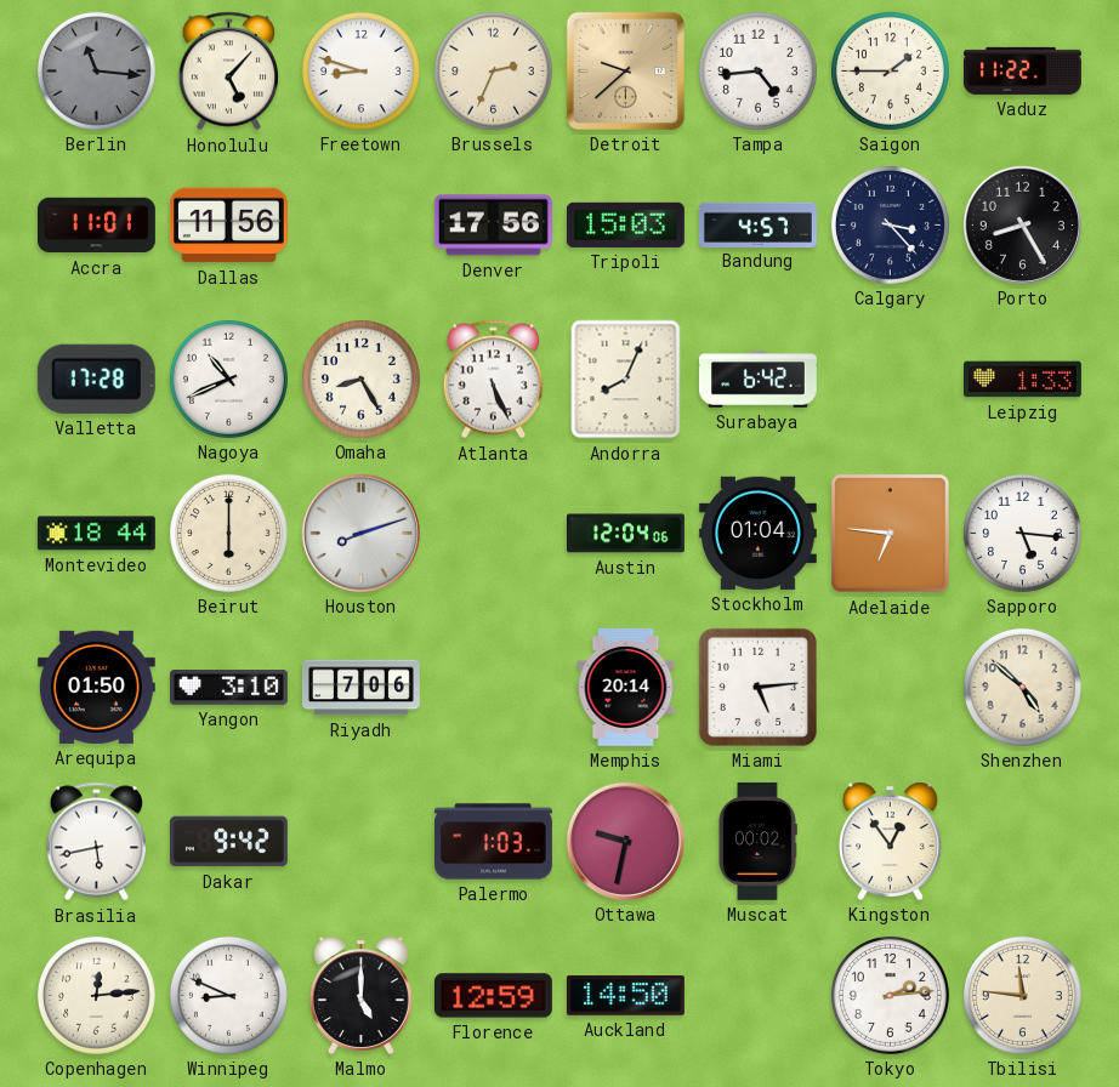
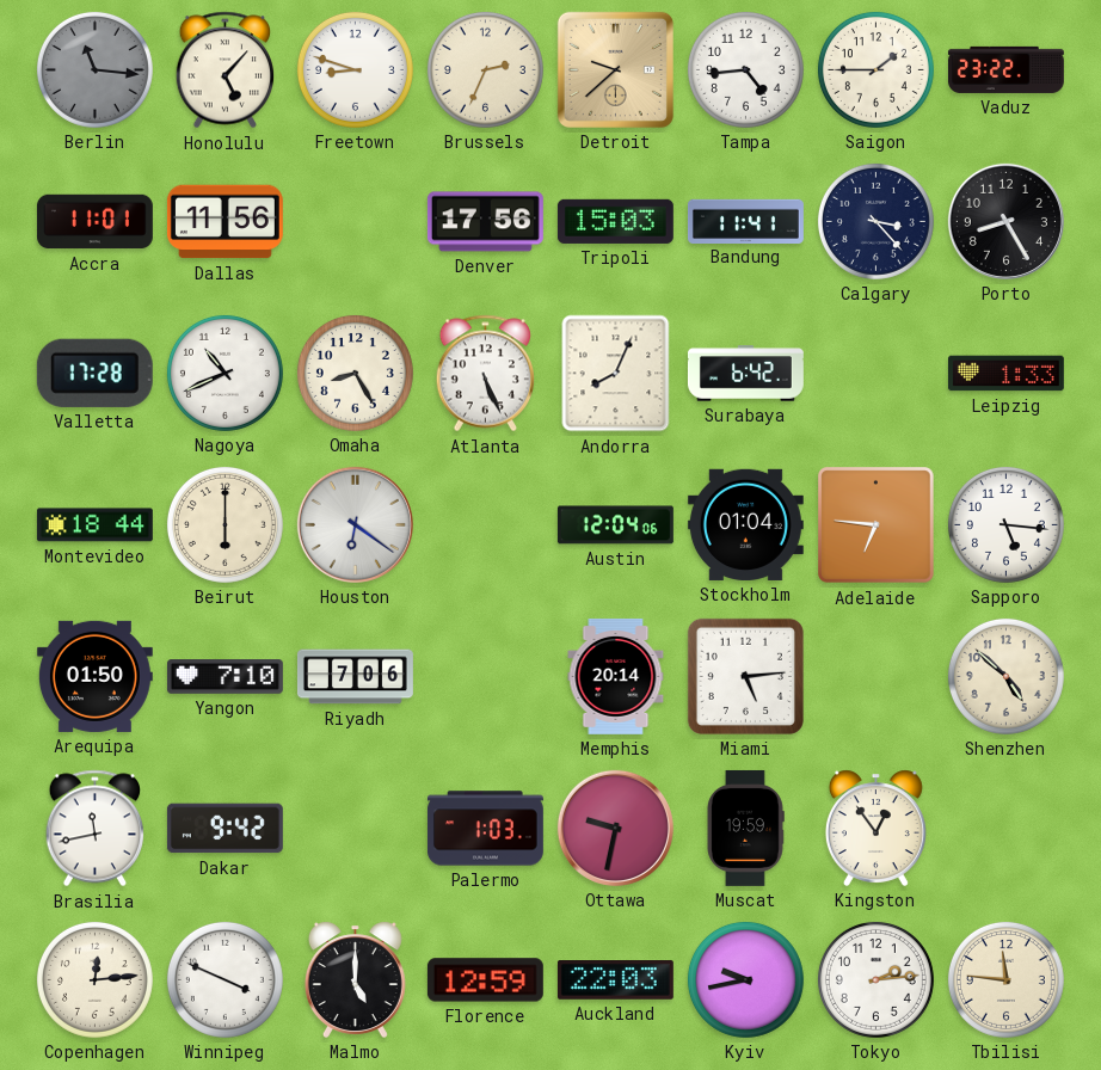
Vaduz: 11:22 -> 23:22 (1005, 69)
Bandung: 4:57 -> 11:41 (745, 221)
Houston: 8:12 -> 6:21 (355, 524)
Yangon: 3:10 -> 7:10 (224, 677)
Brasilia: 5:43 -> 11:43 (96, 829)
Muscat: 00:02 -> 19:59 (745, 828)
Winnipeg: 8:49 -> 3:49 (224, 979)
Auckland: 14:50 -> 22:03 (615, 980)
Kyiv: none -> 9:43 (745, 979)
